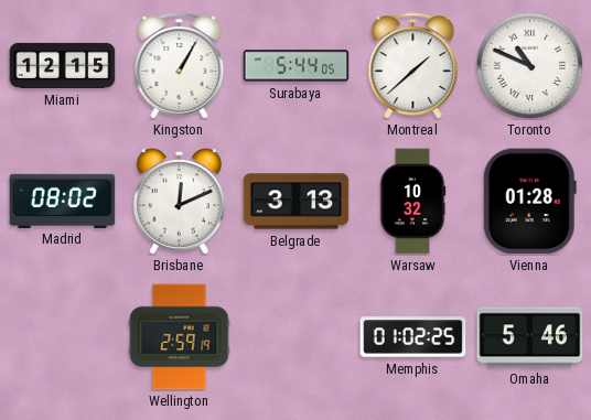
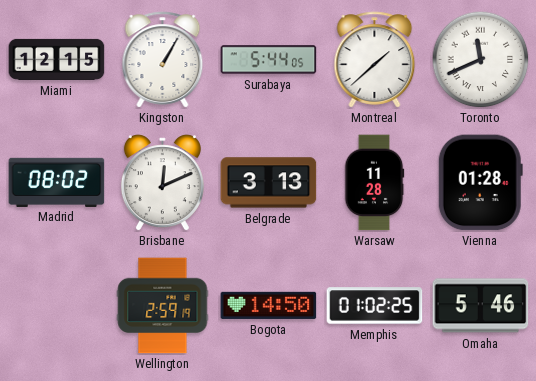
Toronto: 10:49 -> 11:41 (480, 59)
Warsaw: 10:32 -> 11:28 (374, 183)
Bogota: none -> 14:50 (269, 305)
